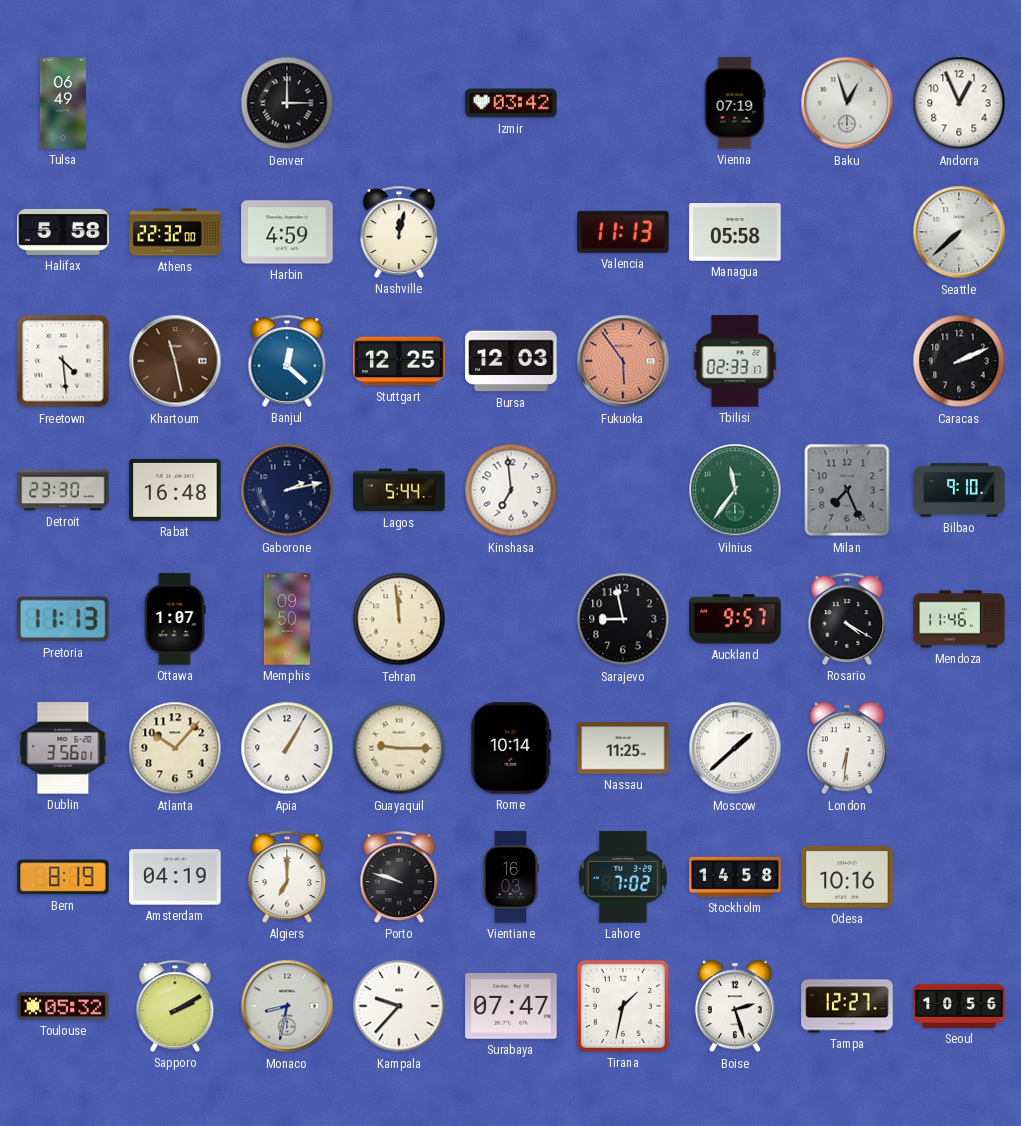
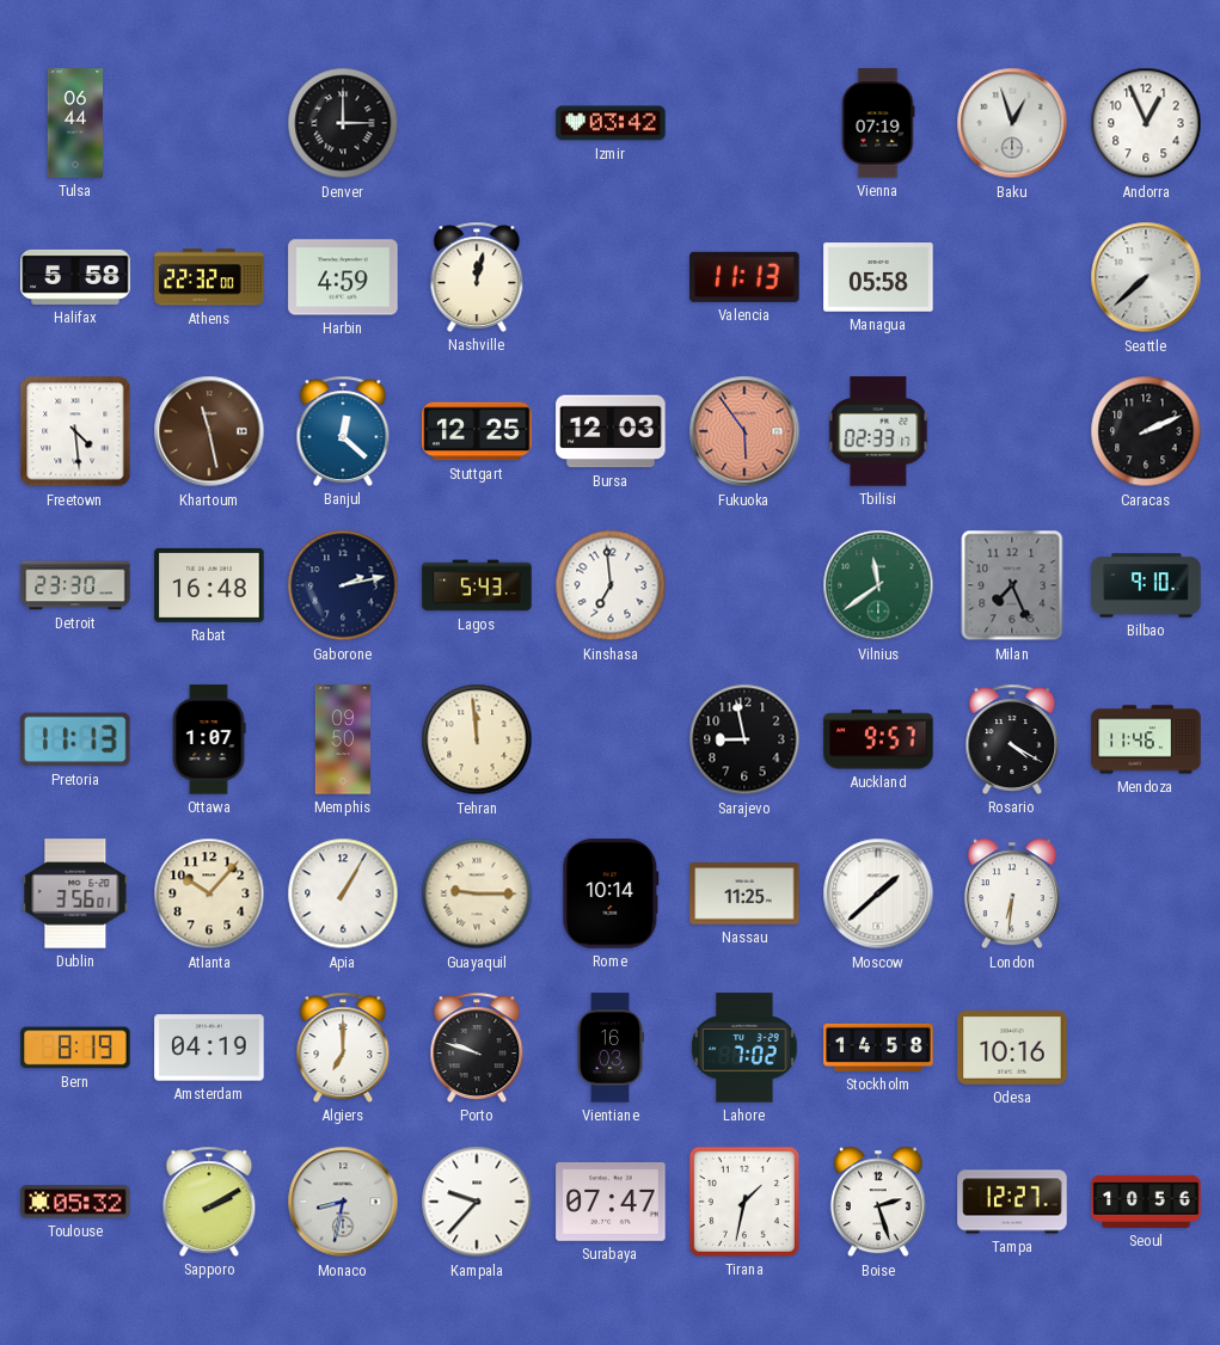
Tulsa: 06:49 -> 06:44 (75, 123)
Lagos: 5:44 -> 5:43 (477, 585)
Vilnius: 11:36 -> 11:39 (878, 585)
